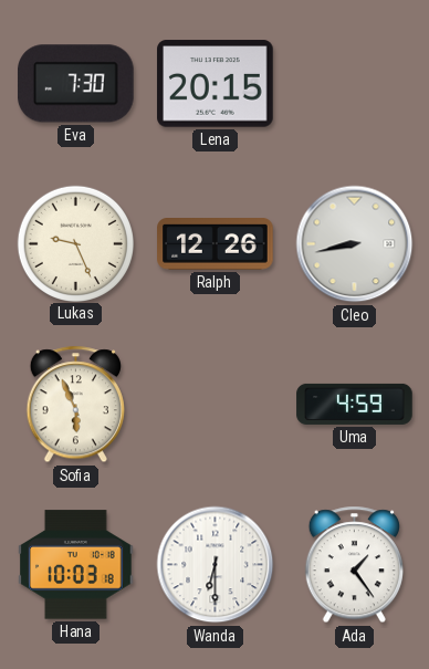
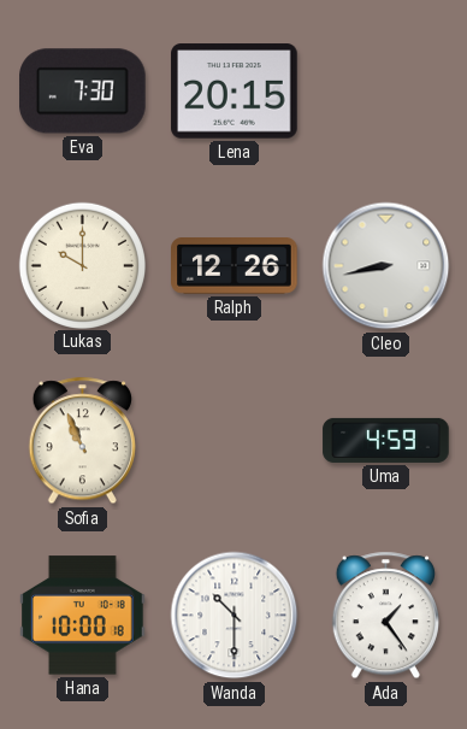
Lukas: 9:26 -> 10:00 (82, 265)
Sofia: 5:56 -> 10:56 (82, 441)
Hana: 10:03 -> 10:00 (83, 616)
Wanda: 6:30 -> 10:30 (235, 616)
